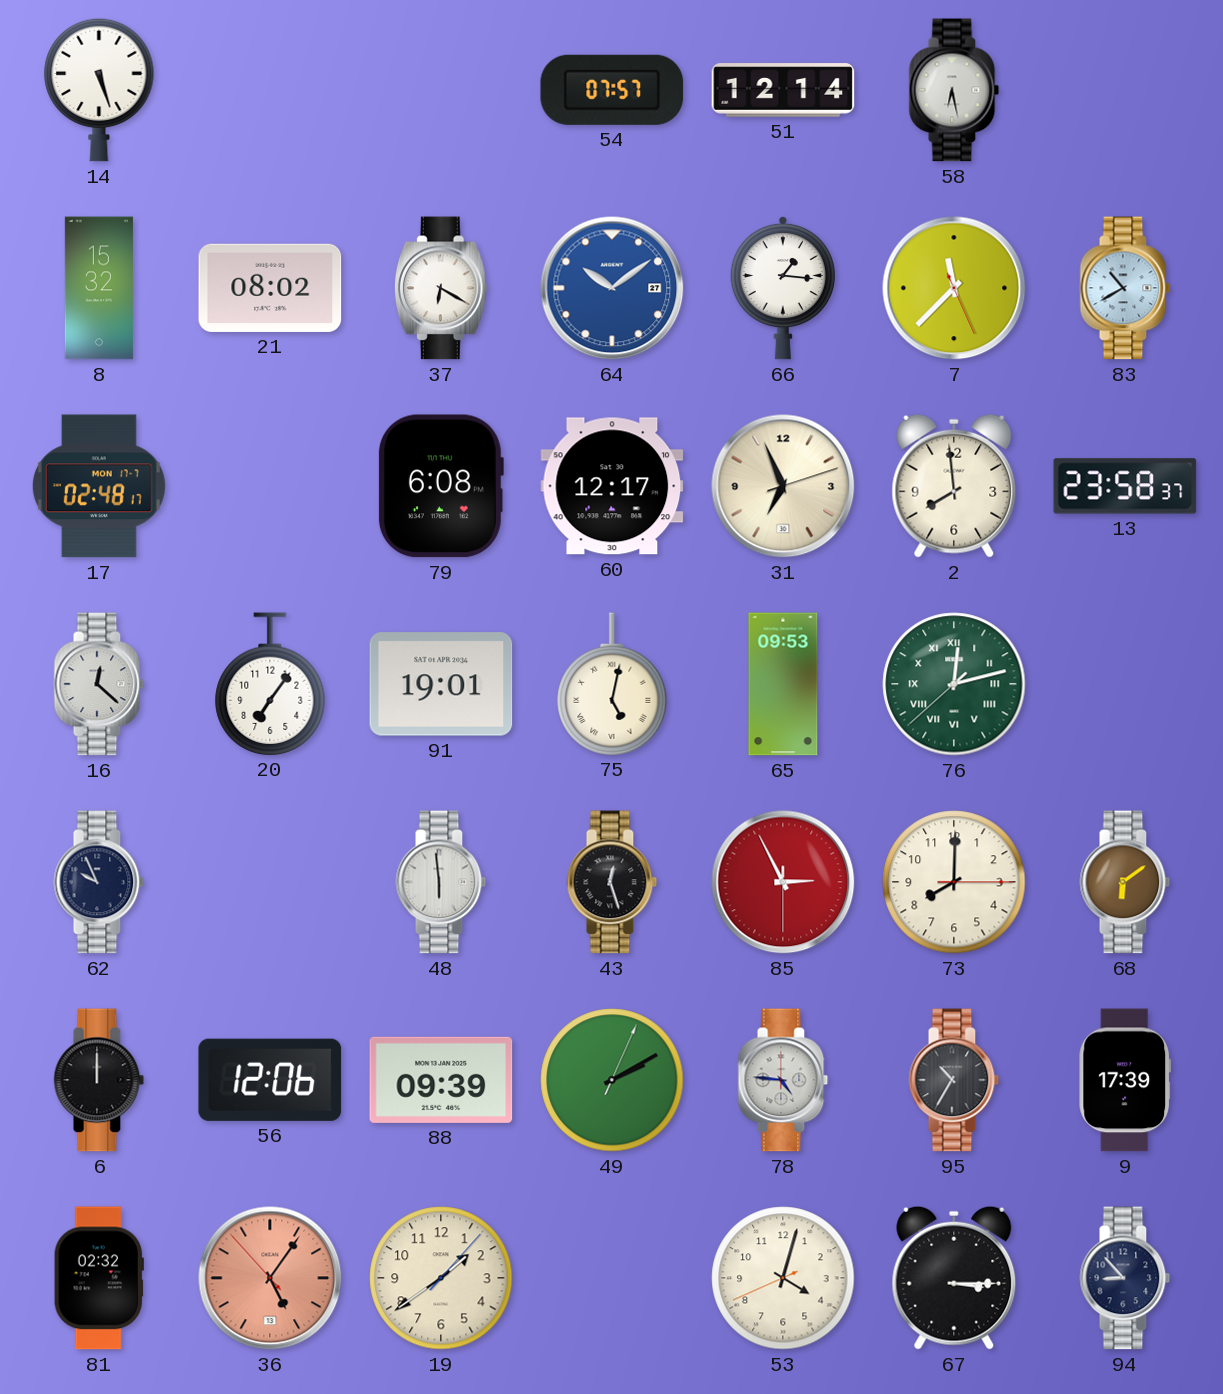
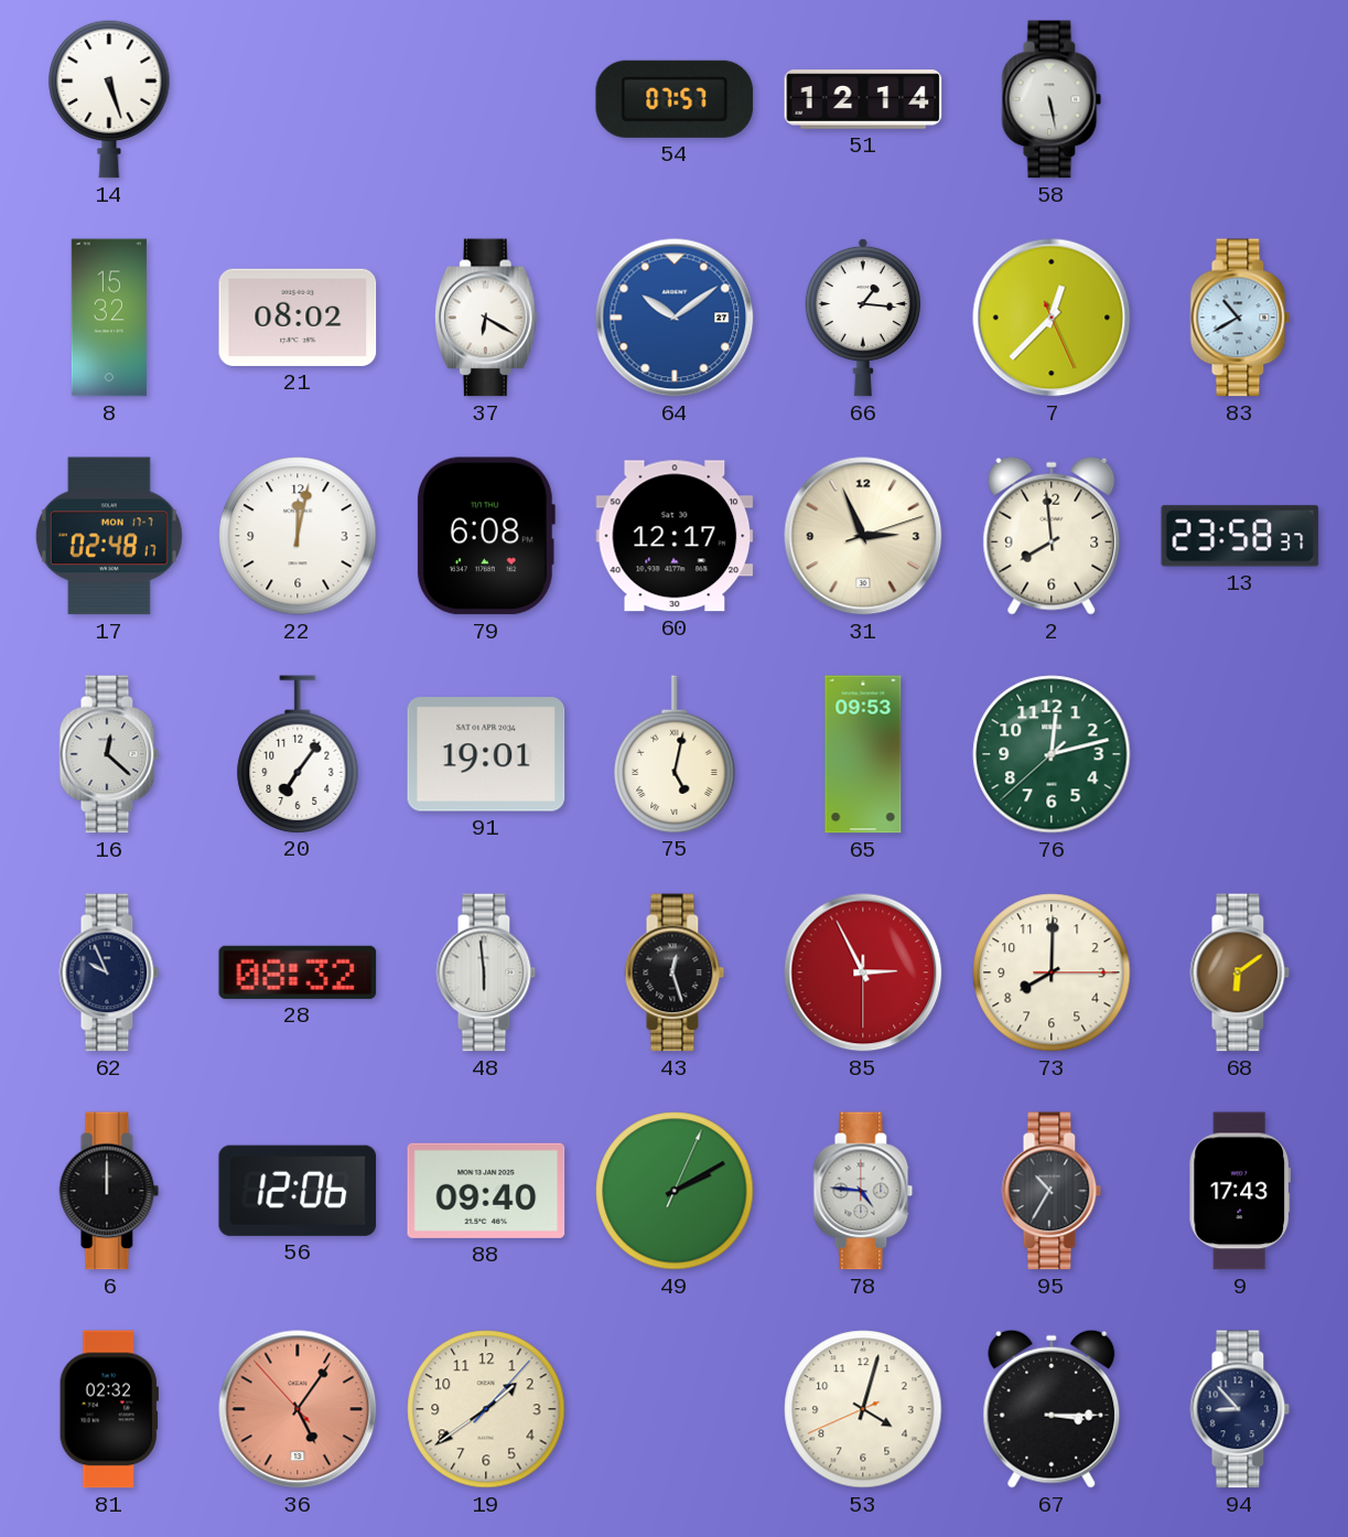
58: 6:28 -> 5:28 (1052, 99)
7: 11:37 -> 12:37 (1052, 318)
22: none -> 12:02 (298, 536)
31: 6:56 -> 2:56 (863, 536)
76 numerals: Roman -> Arabic (1052, 754)
28: none -> 08:32 (298, 972)
88: 09:39 -> 09:40 (486, 1191)
9: 17:39 -> 17:43 (1239, 1191)
